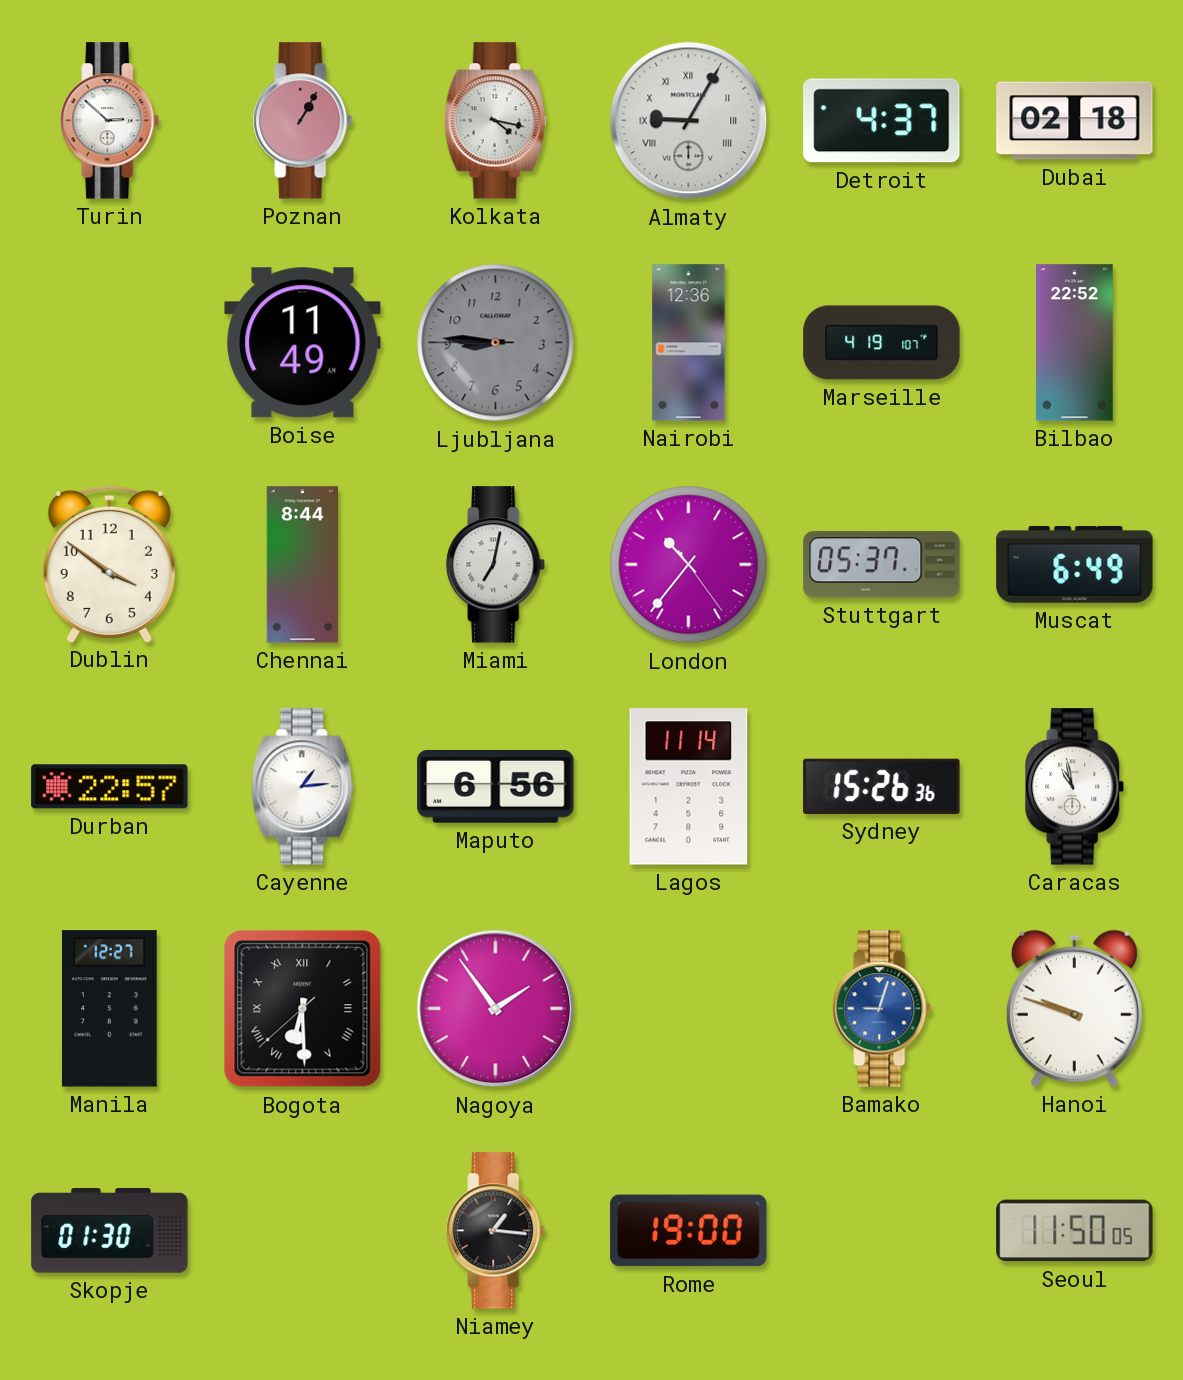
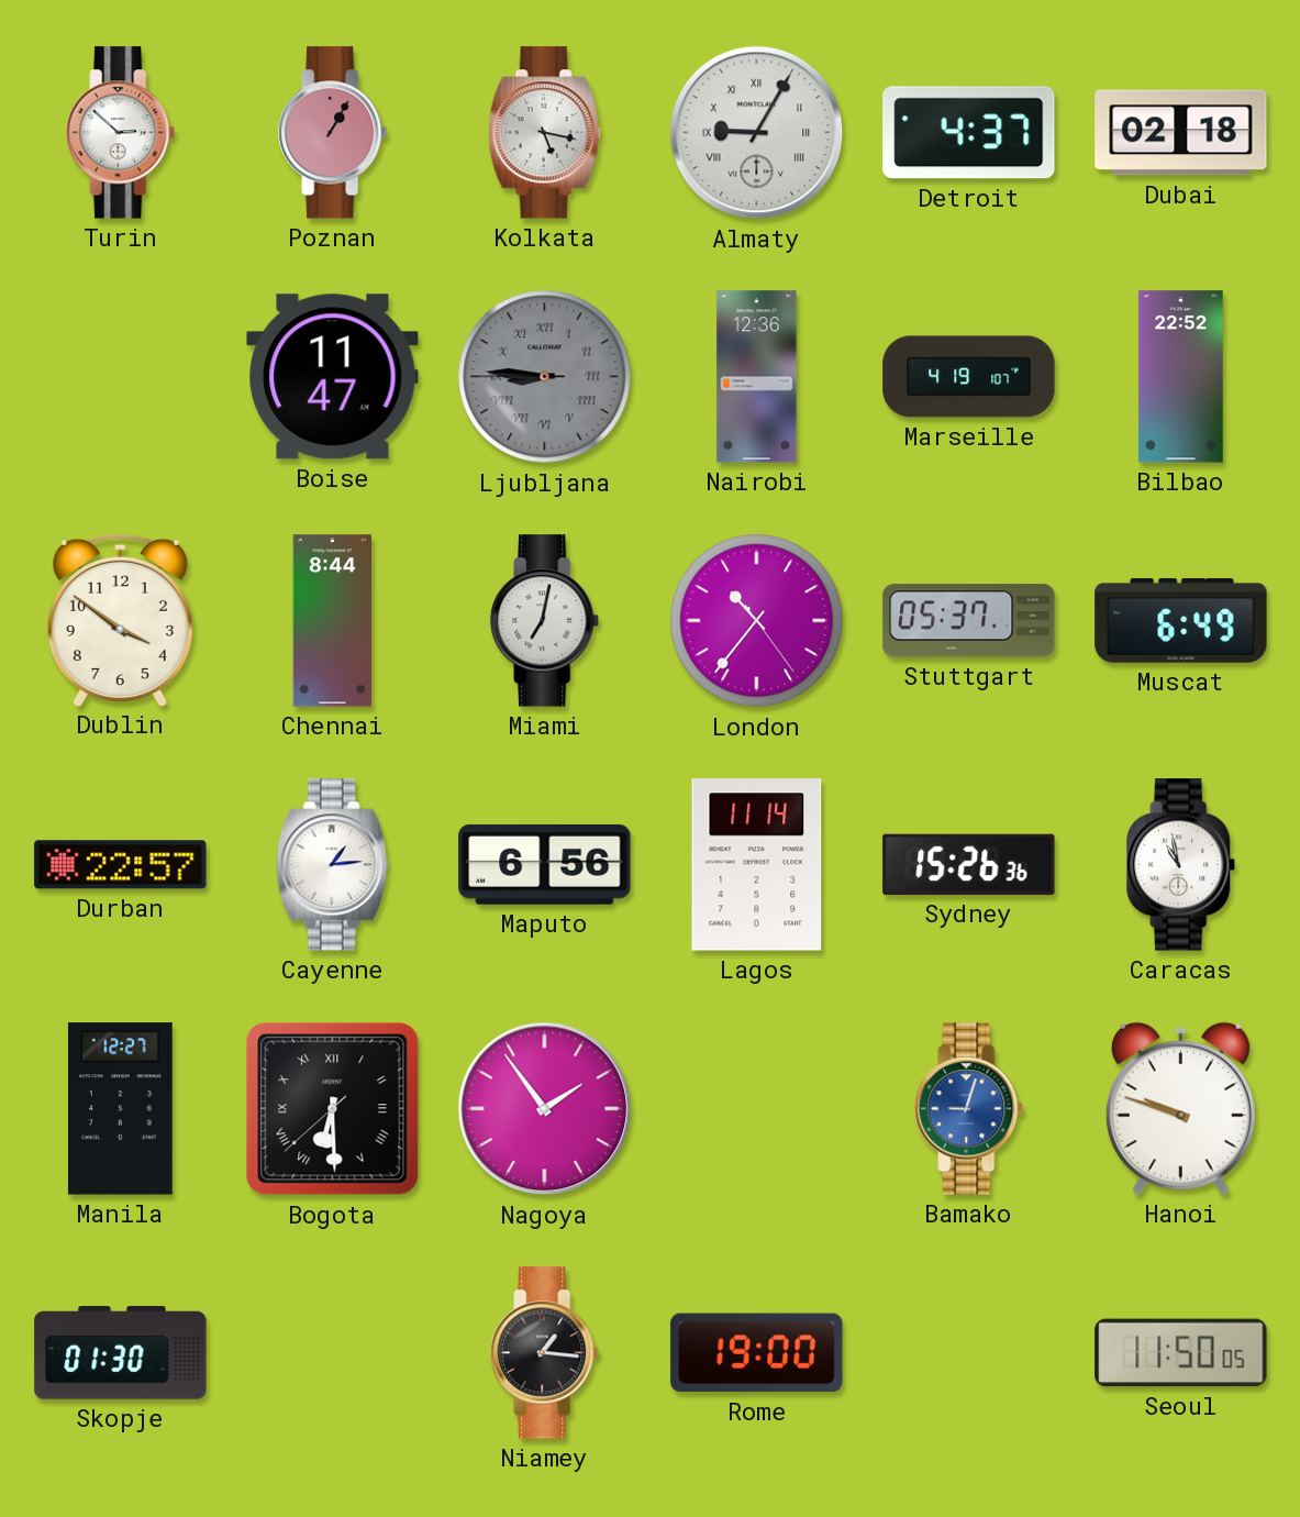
Kolkata: 4:17 -> 5:17 (545, 133)
Boise: 11:49 -> 11:47 (333, 377)
Ljubljana numerals: Arabic -> Roman (545, 377)
